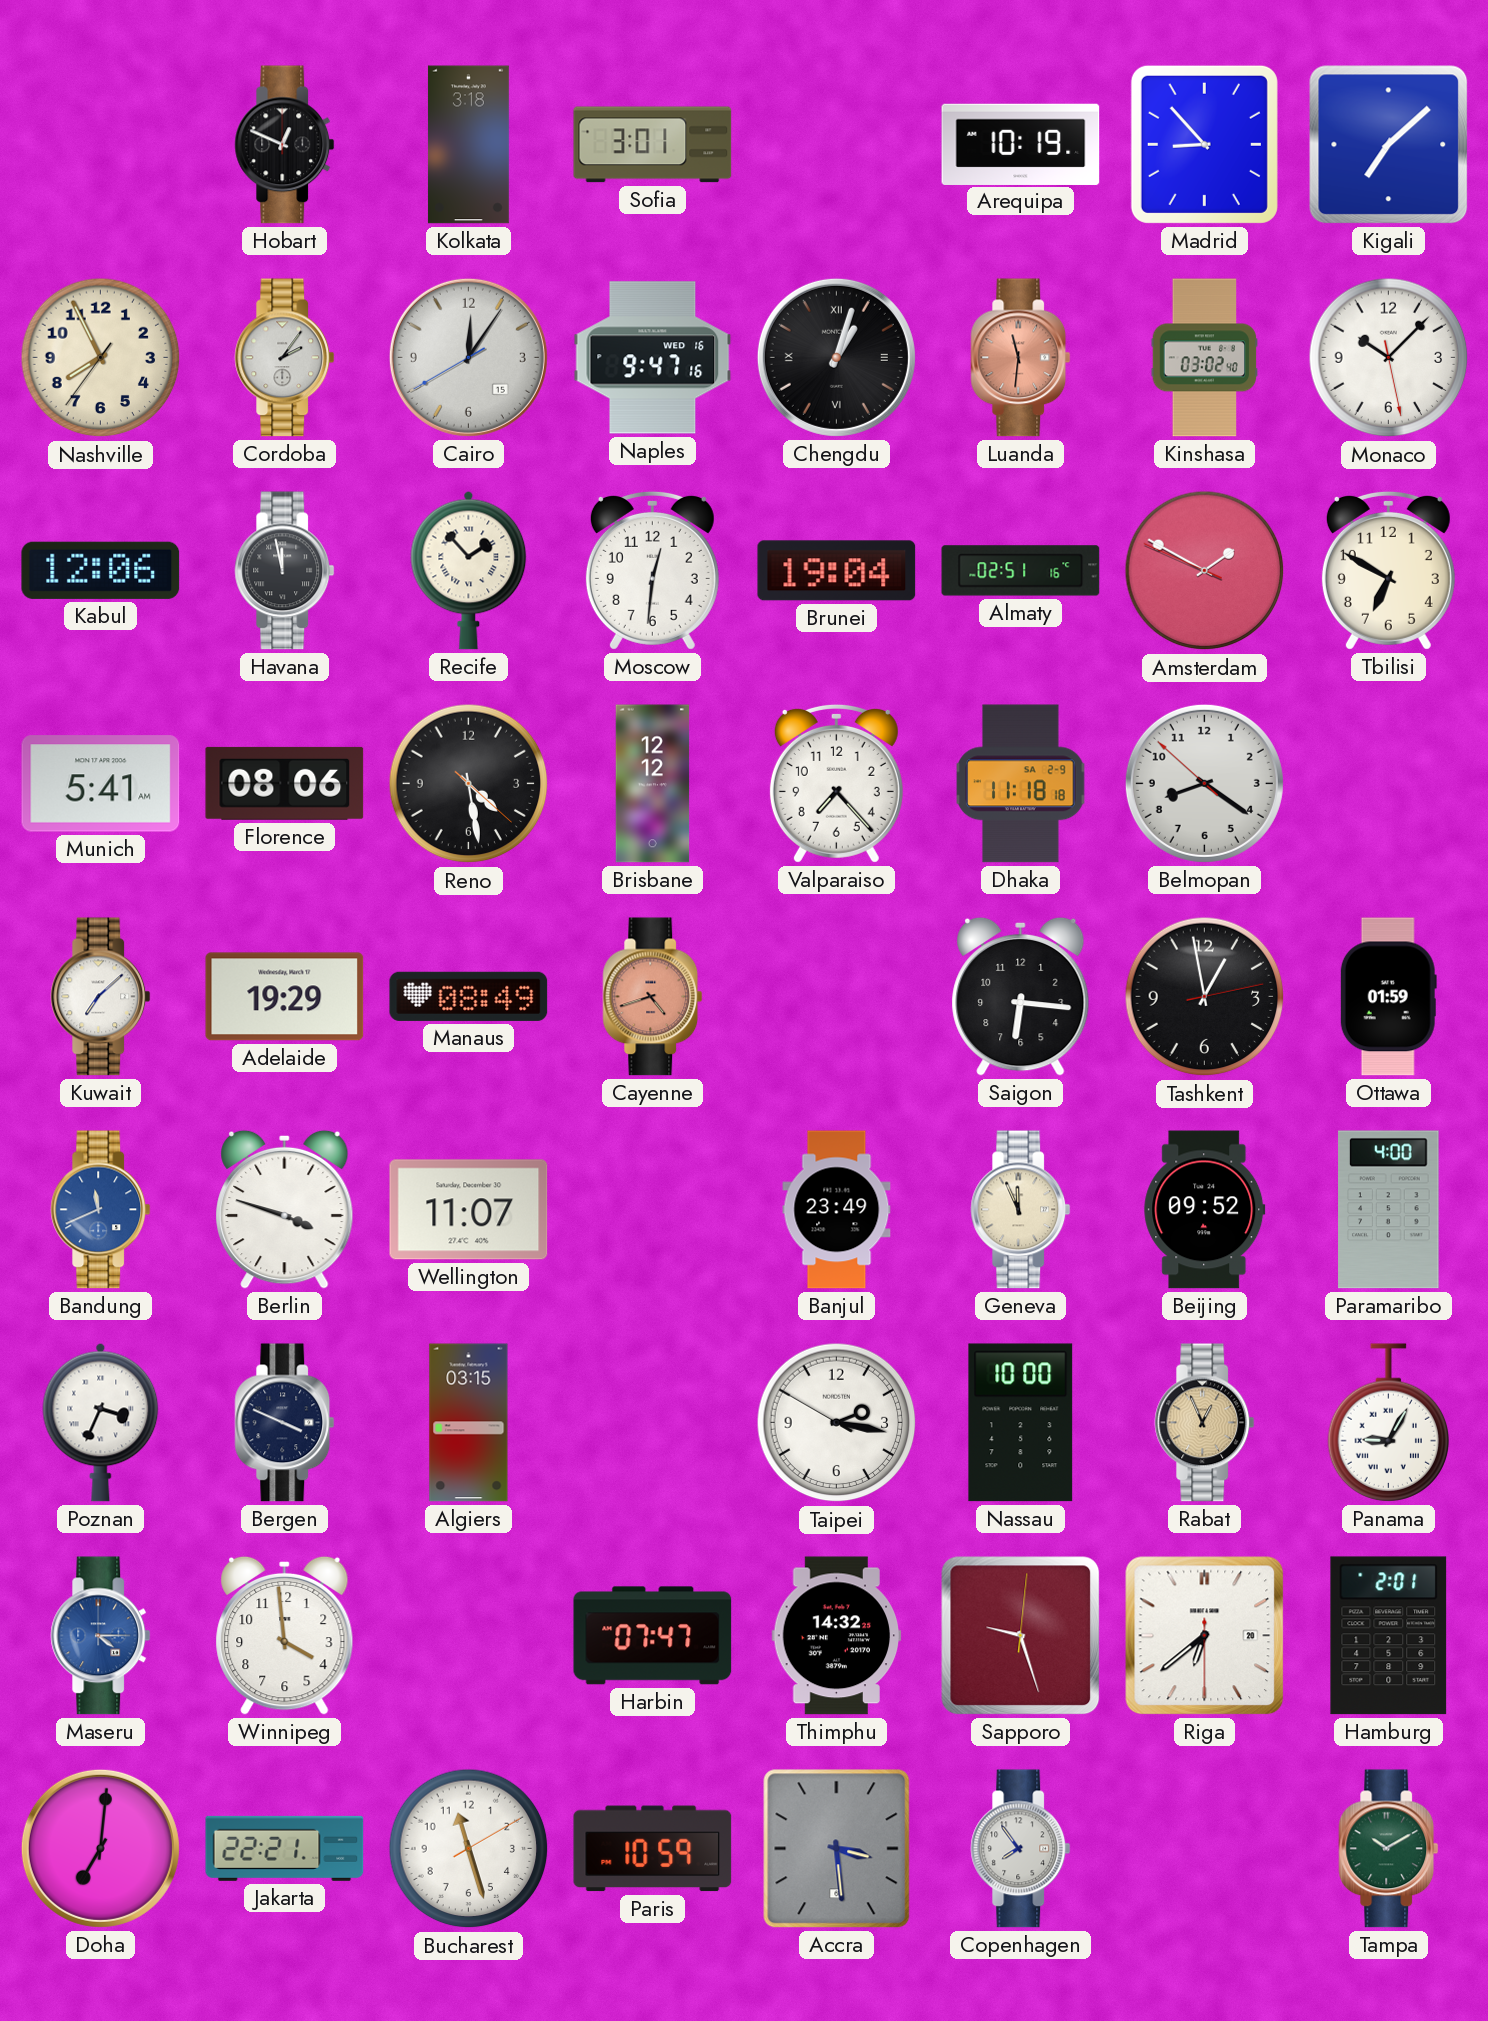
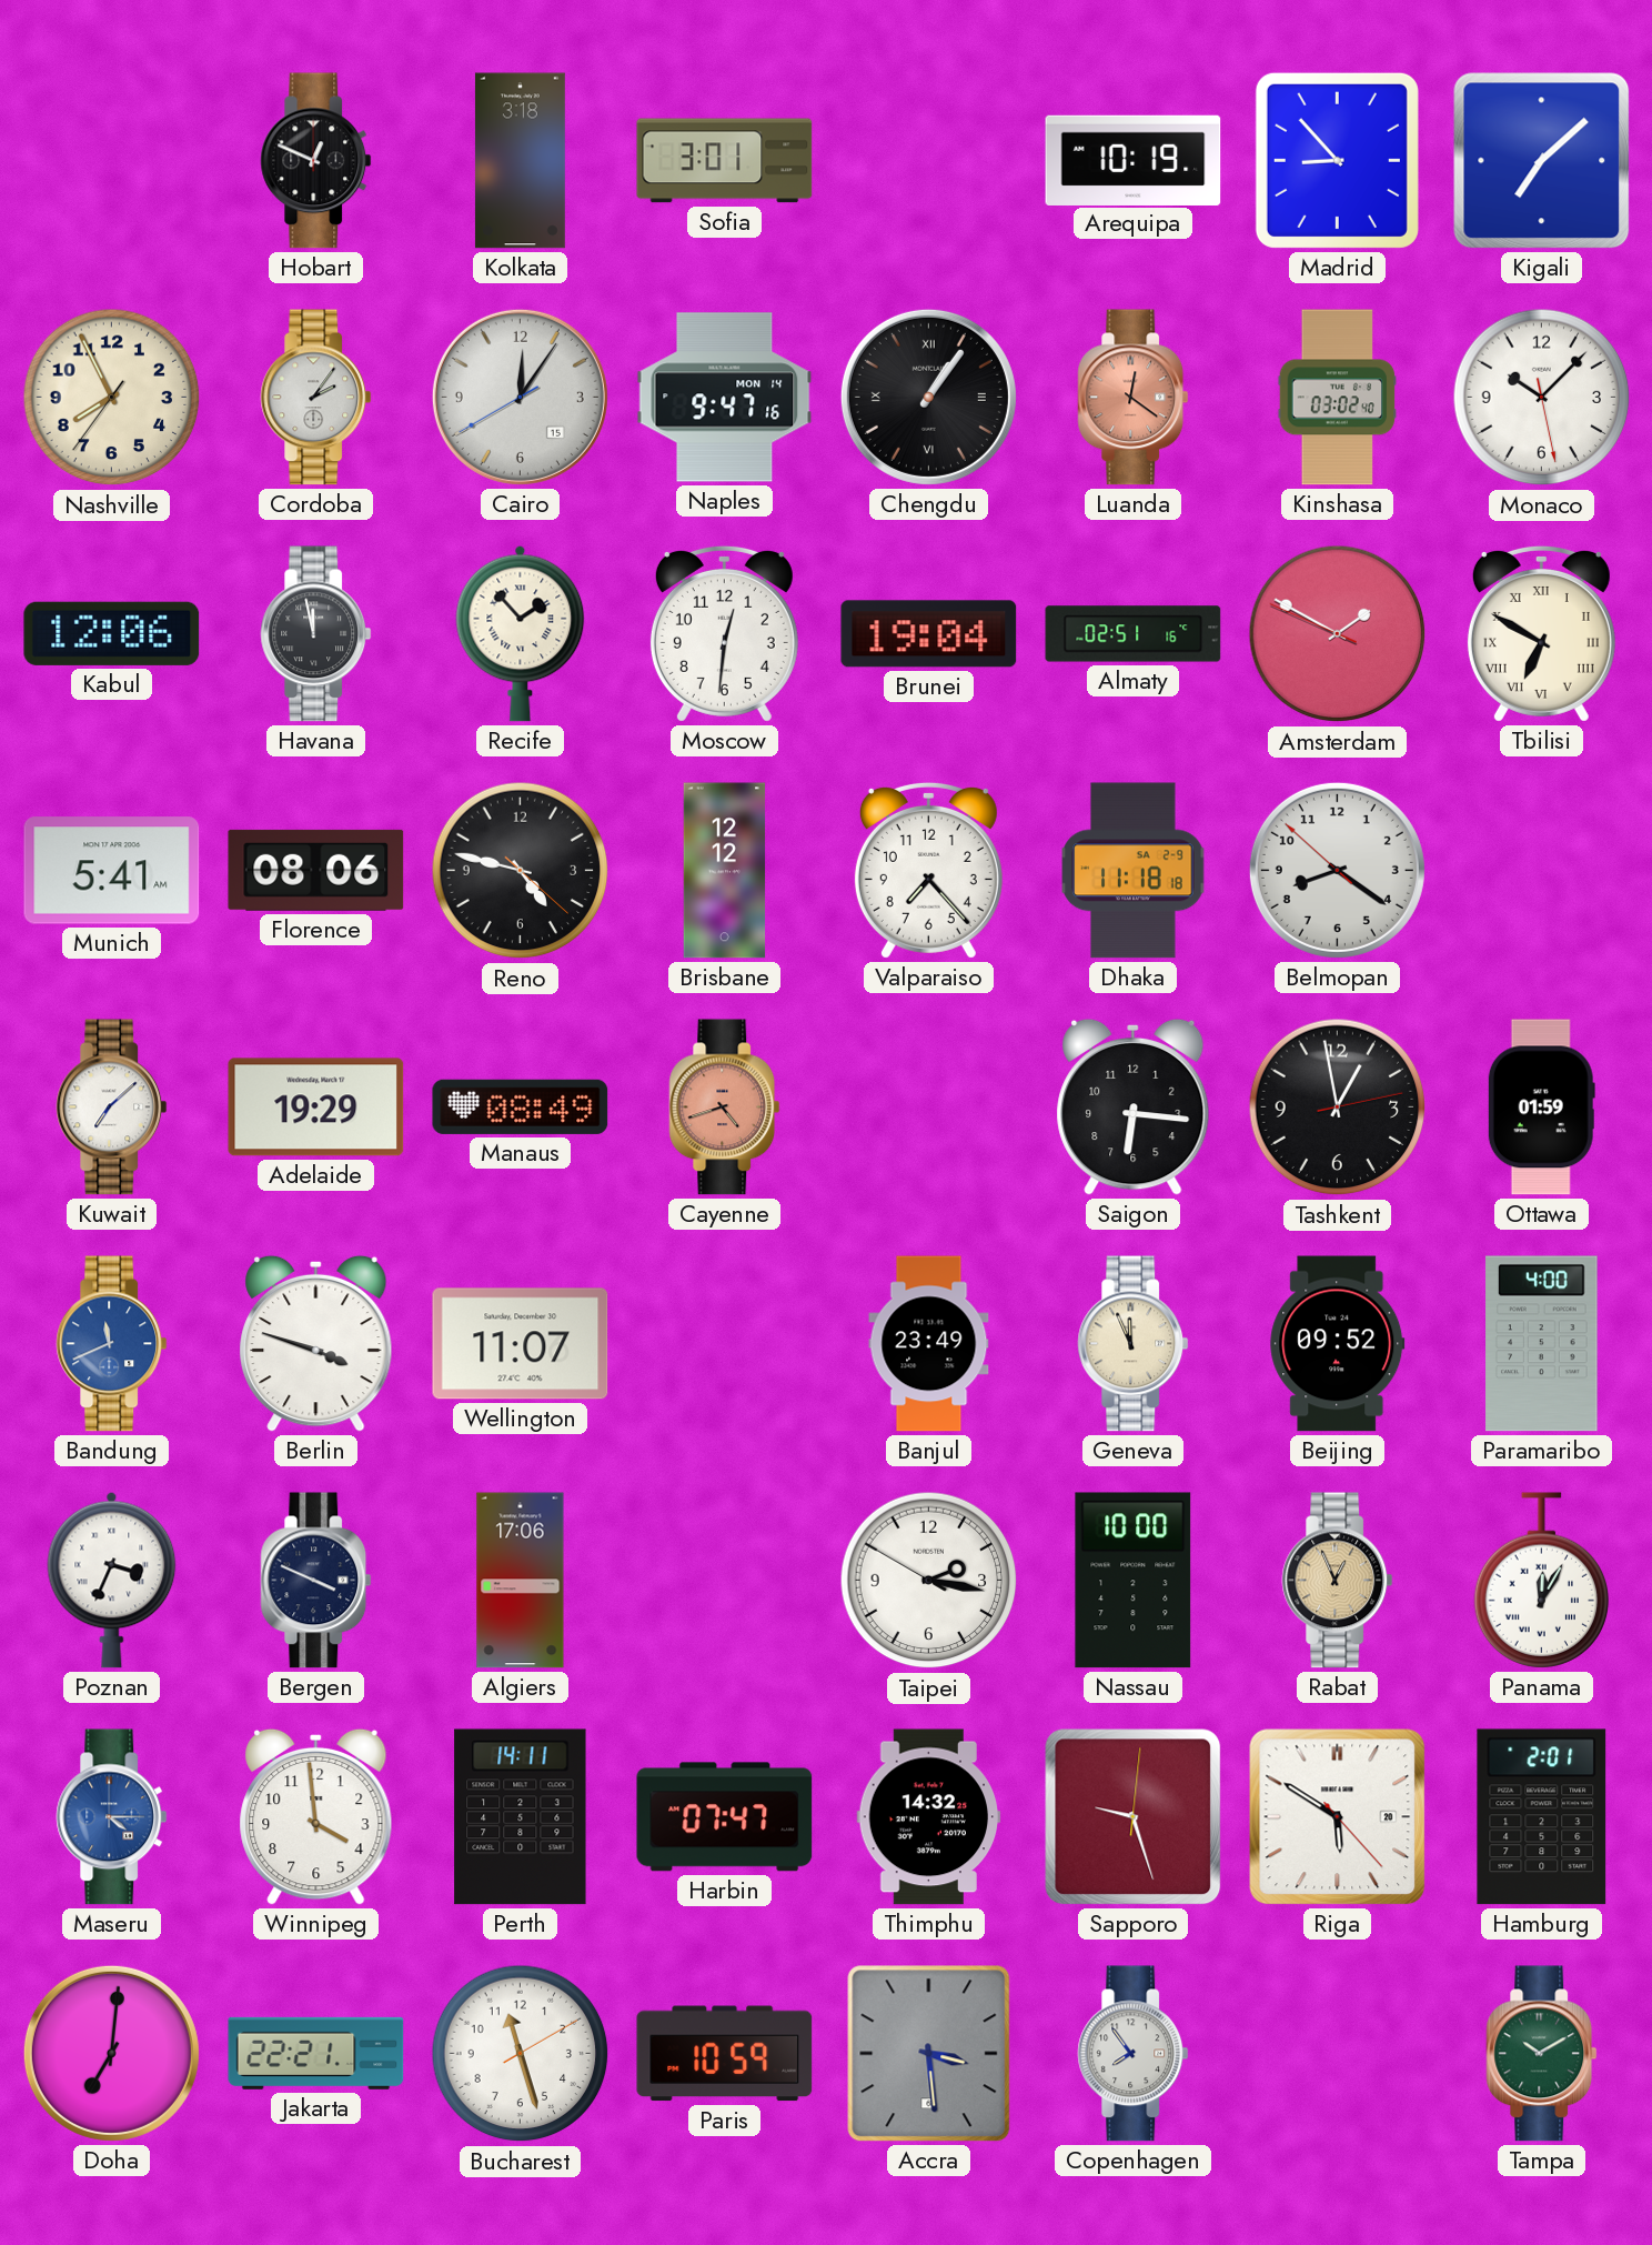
Naples date: WED 16 -> MON 14 (725, 398)
Chengdu: 1:03 -> 1:06 (928, 397)
Luanda: 11:31 -> 12:21 (1134, 398)
Tbilisi numerals: Arabic -> Roman (1541, 633)
Reno: 4:28 -> 4:47 (521, 871)
Algiers: 03:15 -> 17:06 (521, 1581)
Panama: 9:05 -> 12:05 (1542, 1581)
Perth: none -> 14:11 (521, 1817)
Riga: 6:38 -> 5:50 (1338, 1817)
